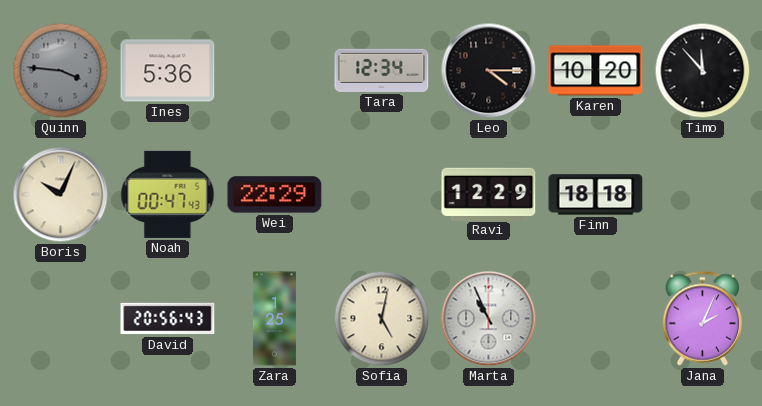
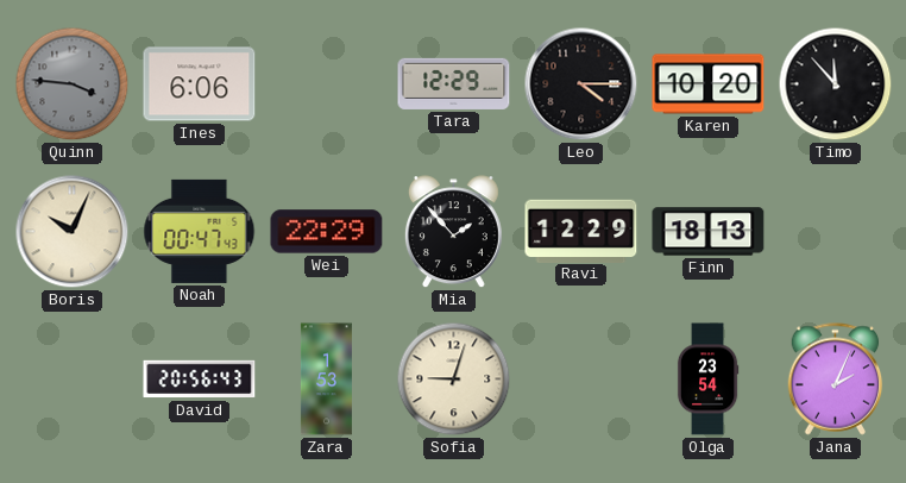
Ines: 5:36 -> 6:06 (200, 84)
Tara: 12:34 -> 12:29 (454, 83)
Mia: none -> 1:53 (453, 232)
Finn: 18:18 -> 18:13 (709, 232)
Zara: 1:25 -> 1:53 (326, 379)
Sofia: 5:02 -> 9:03 (454, 379)
Marta: 10:56 -> none (489, 319)
Olga: none -> 23:54 (707, 379)
